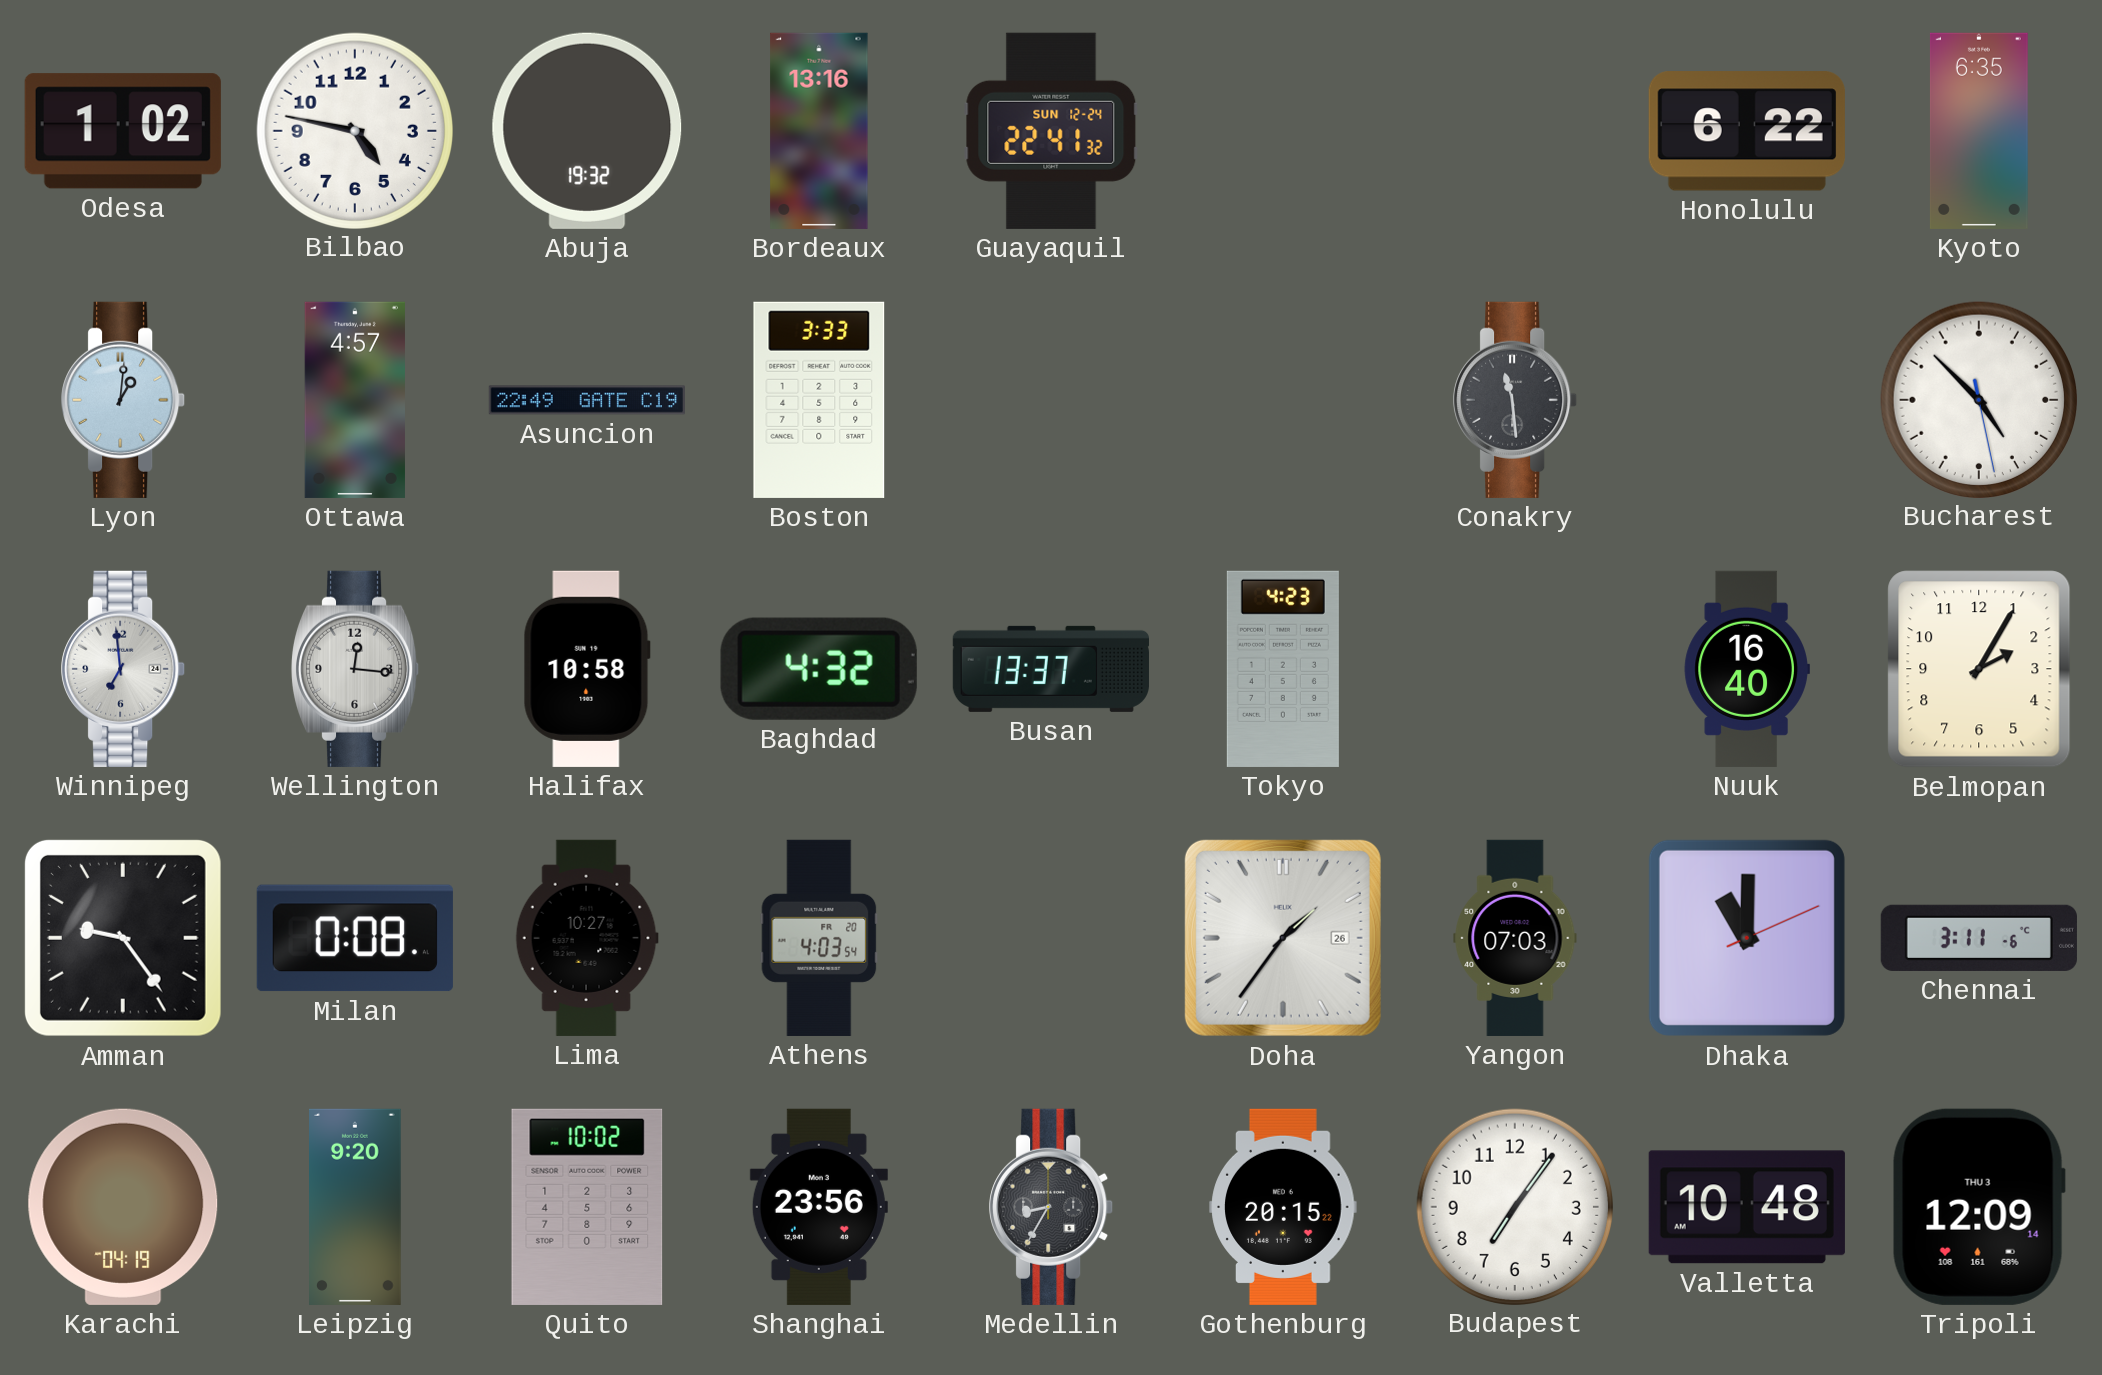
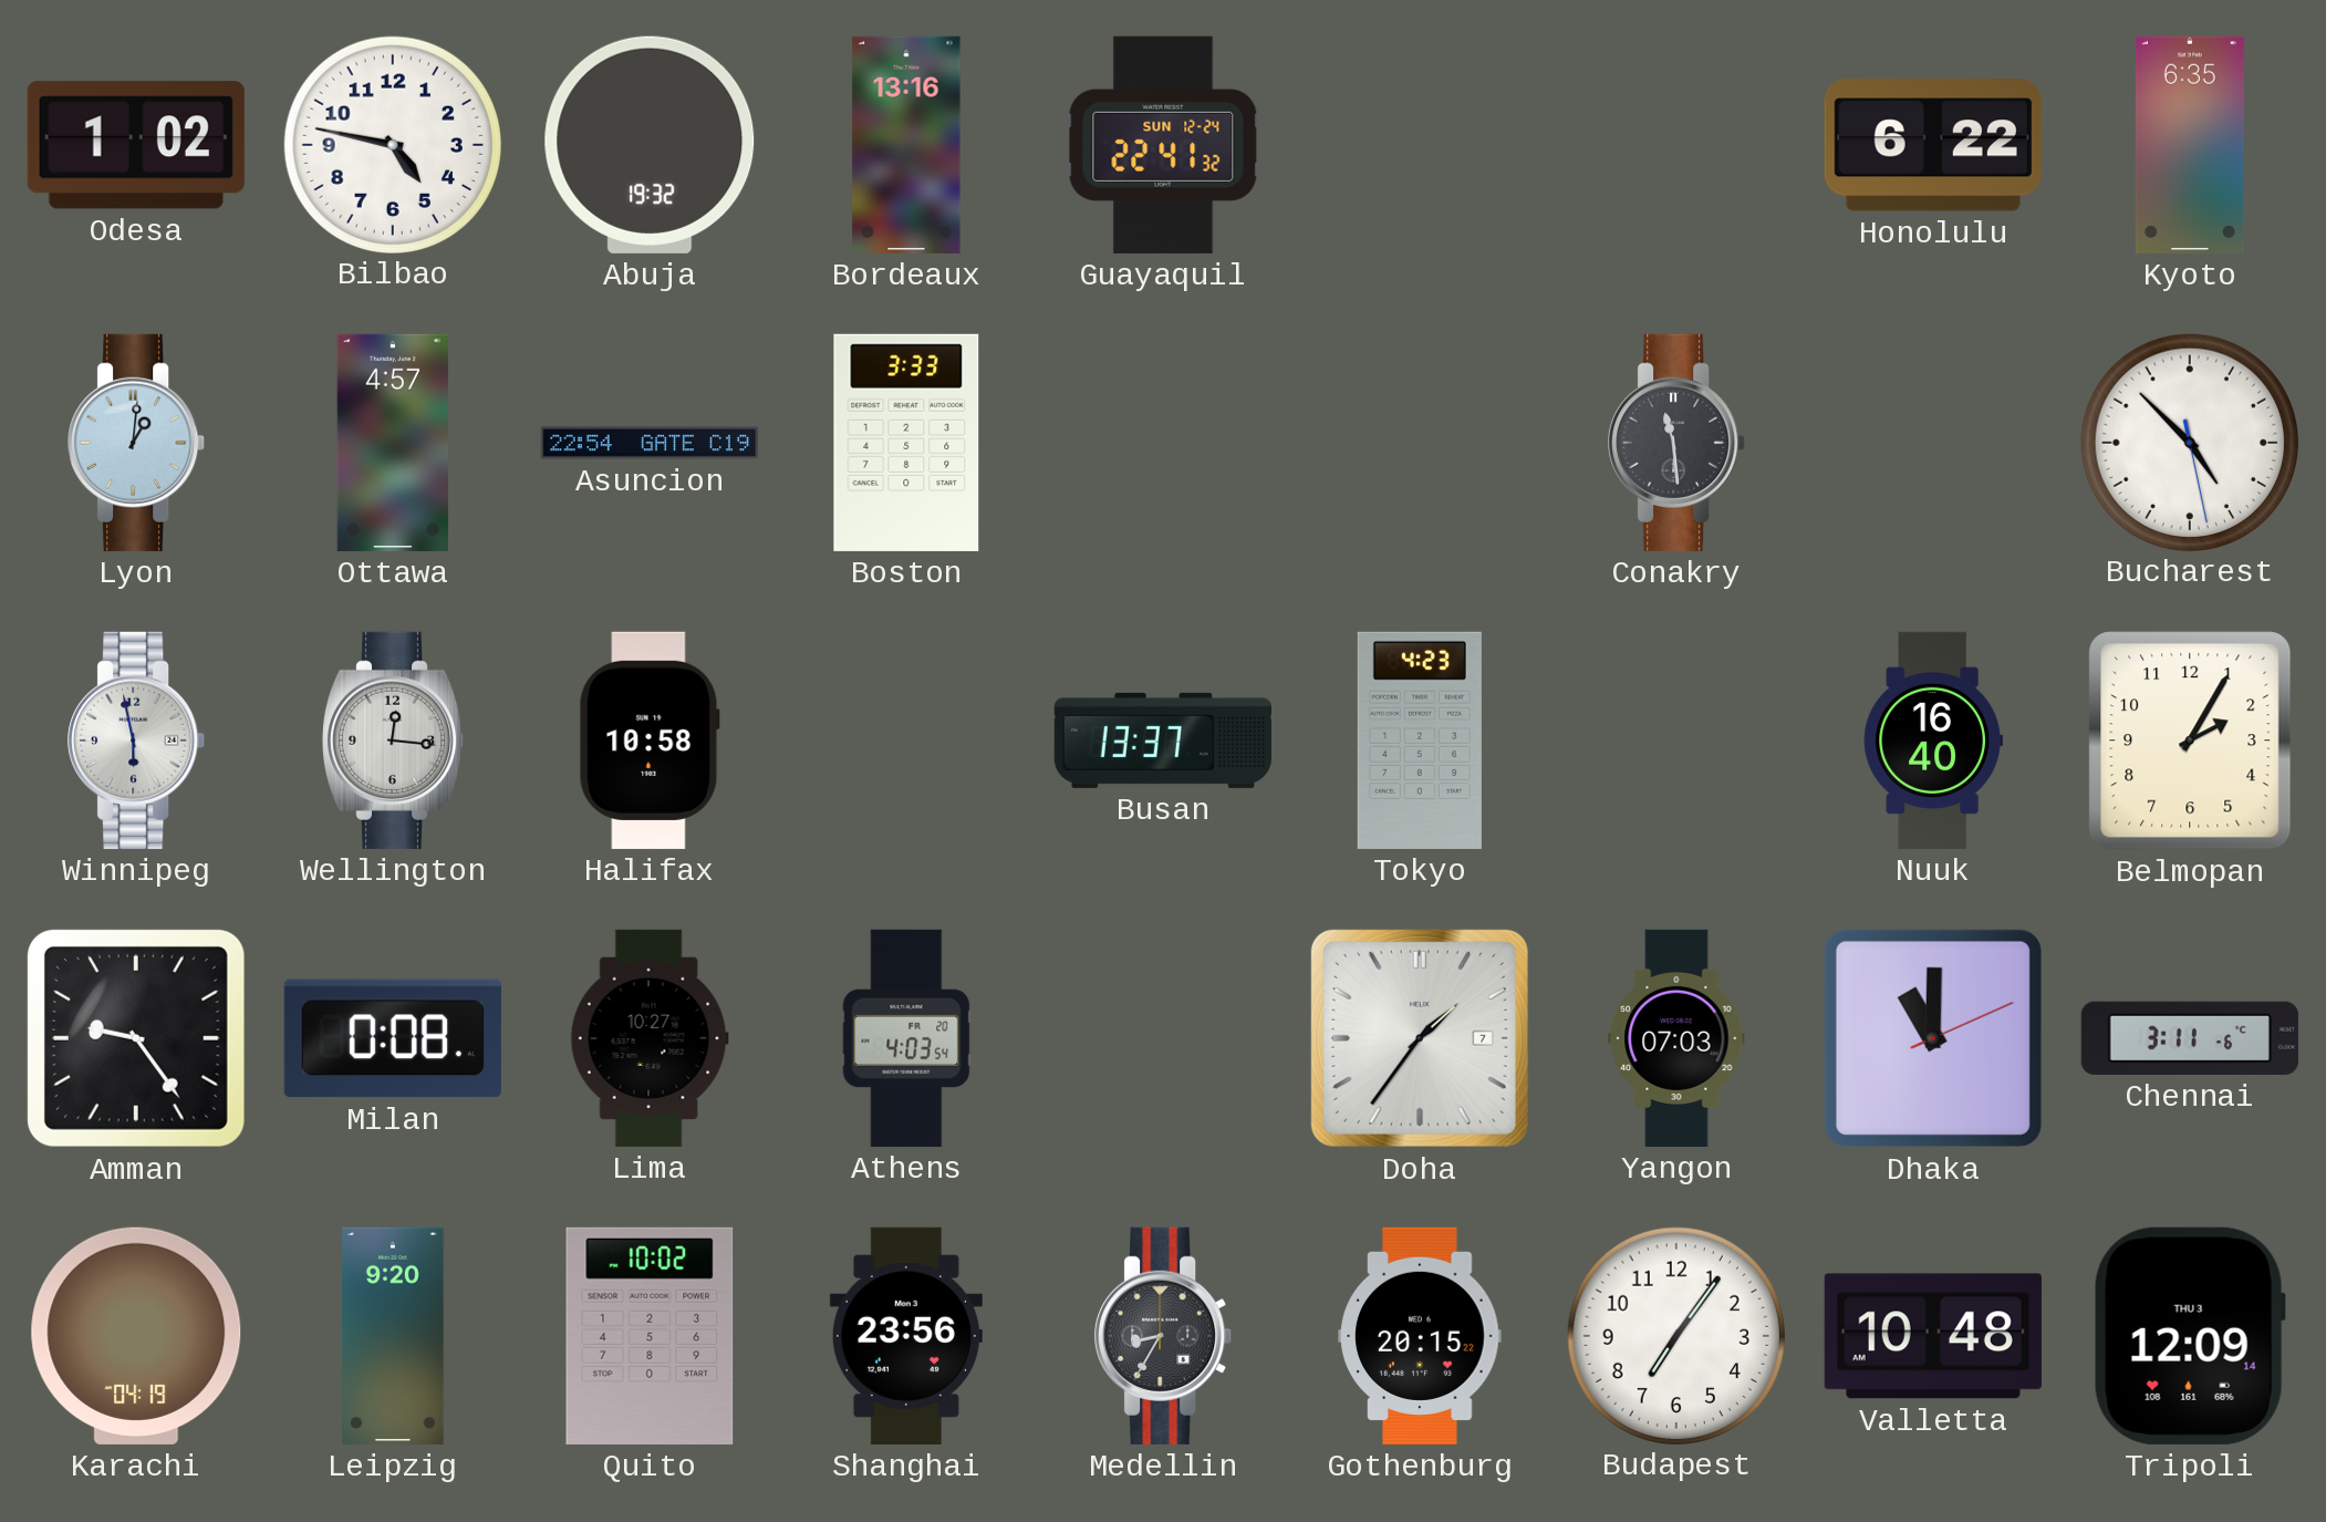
Asuncion: 22:49 -> 22:54 (650, 443)
Winnipeg: 6:59 -> 5:58 (137, 741)
Baghdad: 4:32 -> none (819, 669)
Doha date: 26 -> 7 (1420, 1038)
